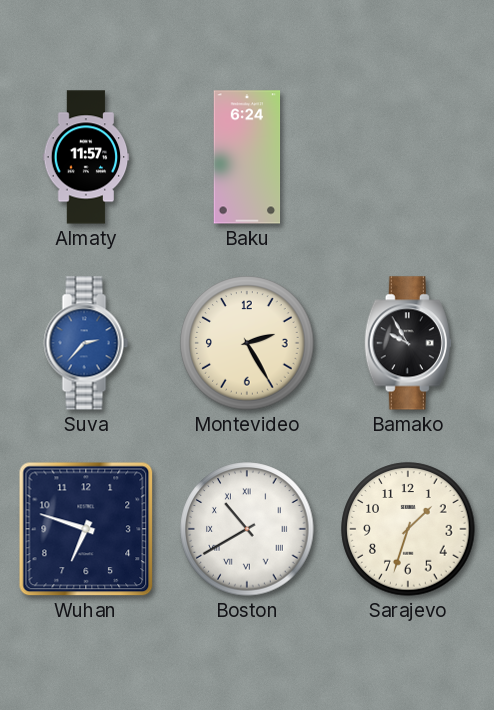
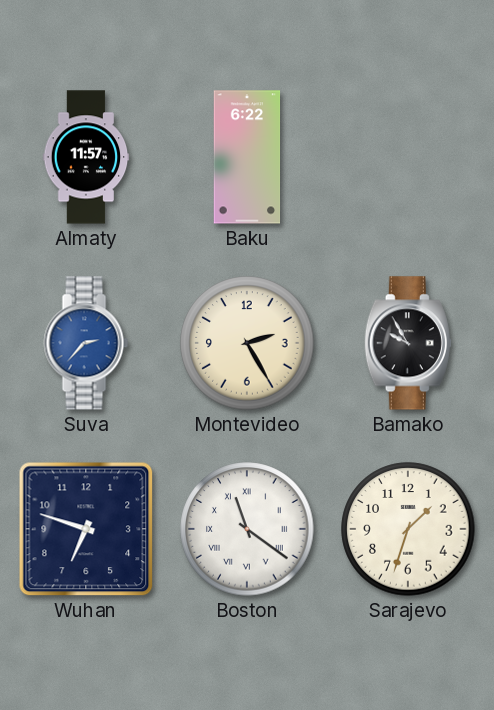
Baku: 6:24 -> 6:22 (247, 157)
Boston: 10:40 -> 11:21 (247, 529)
